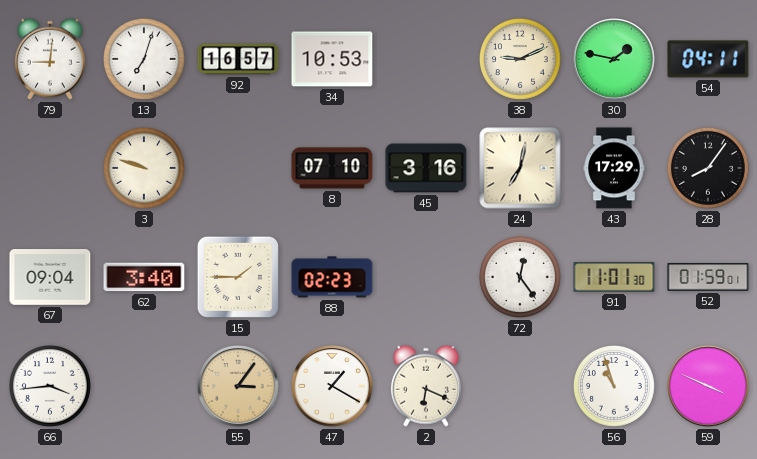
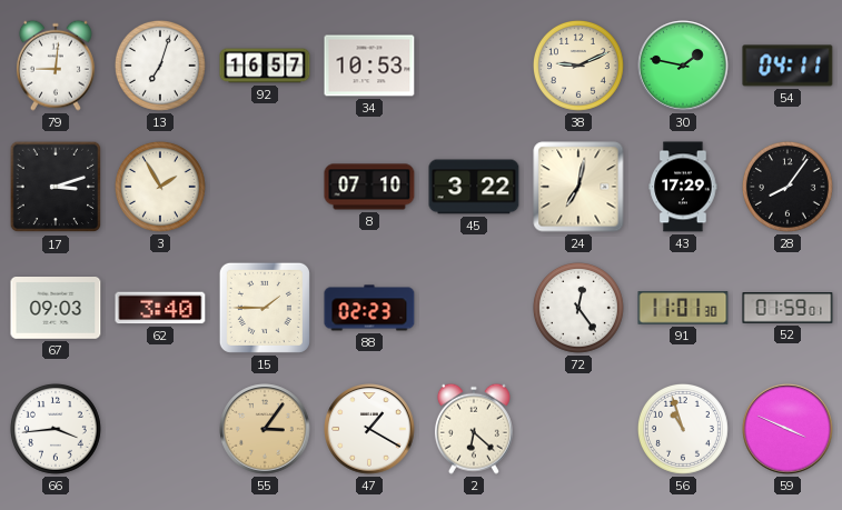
17: none -> 3:12 (56, 187)
3: 9:48 -> 1:55 (160, 187)
45: 3:16 -> 3:22 (474, 187)
67: 09:04 -> 09:03 (56, 309)
2: 6:19 -> 6:22 (474, 429)
